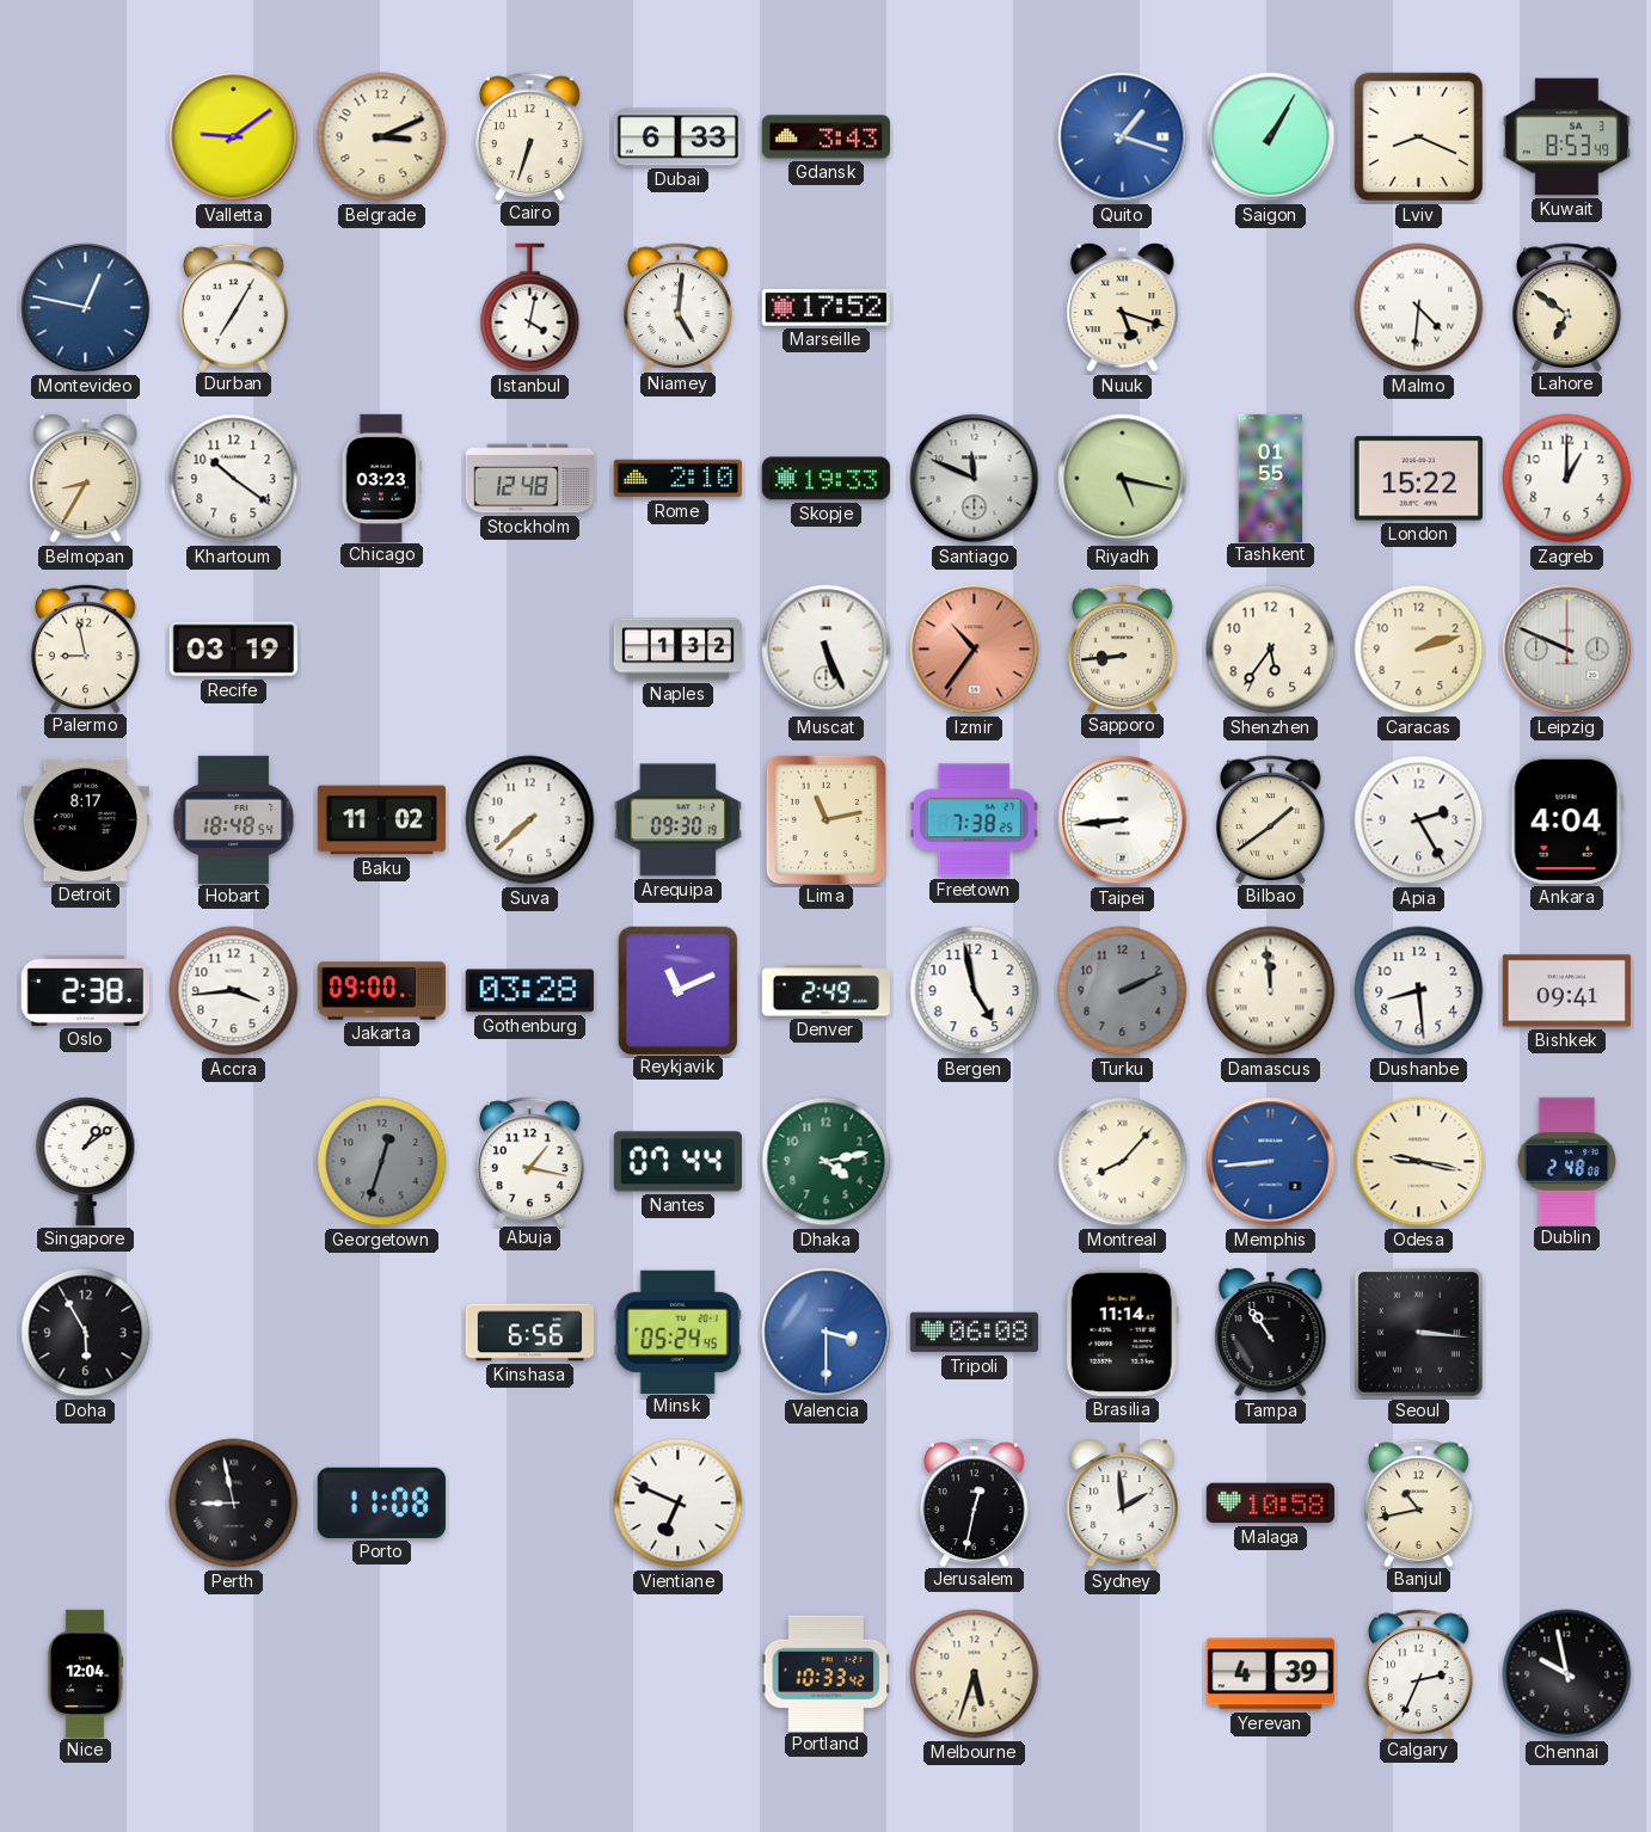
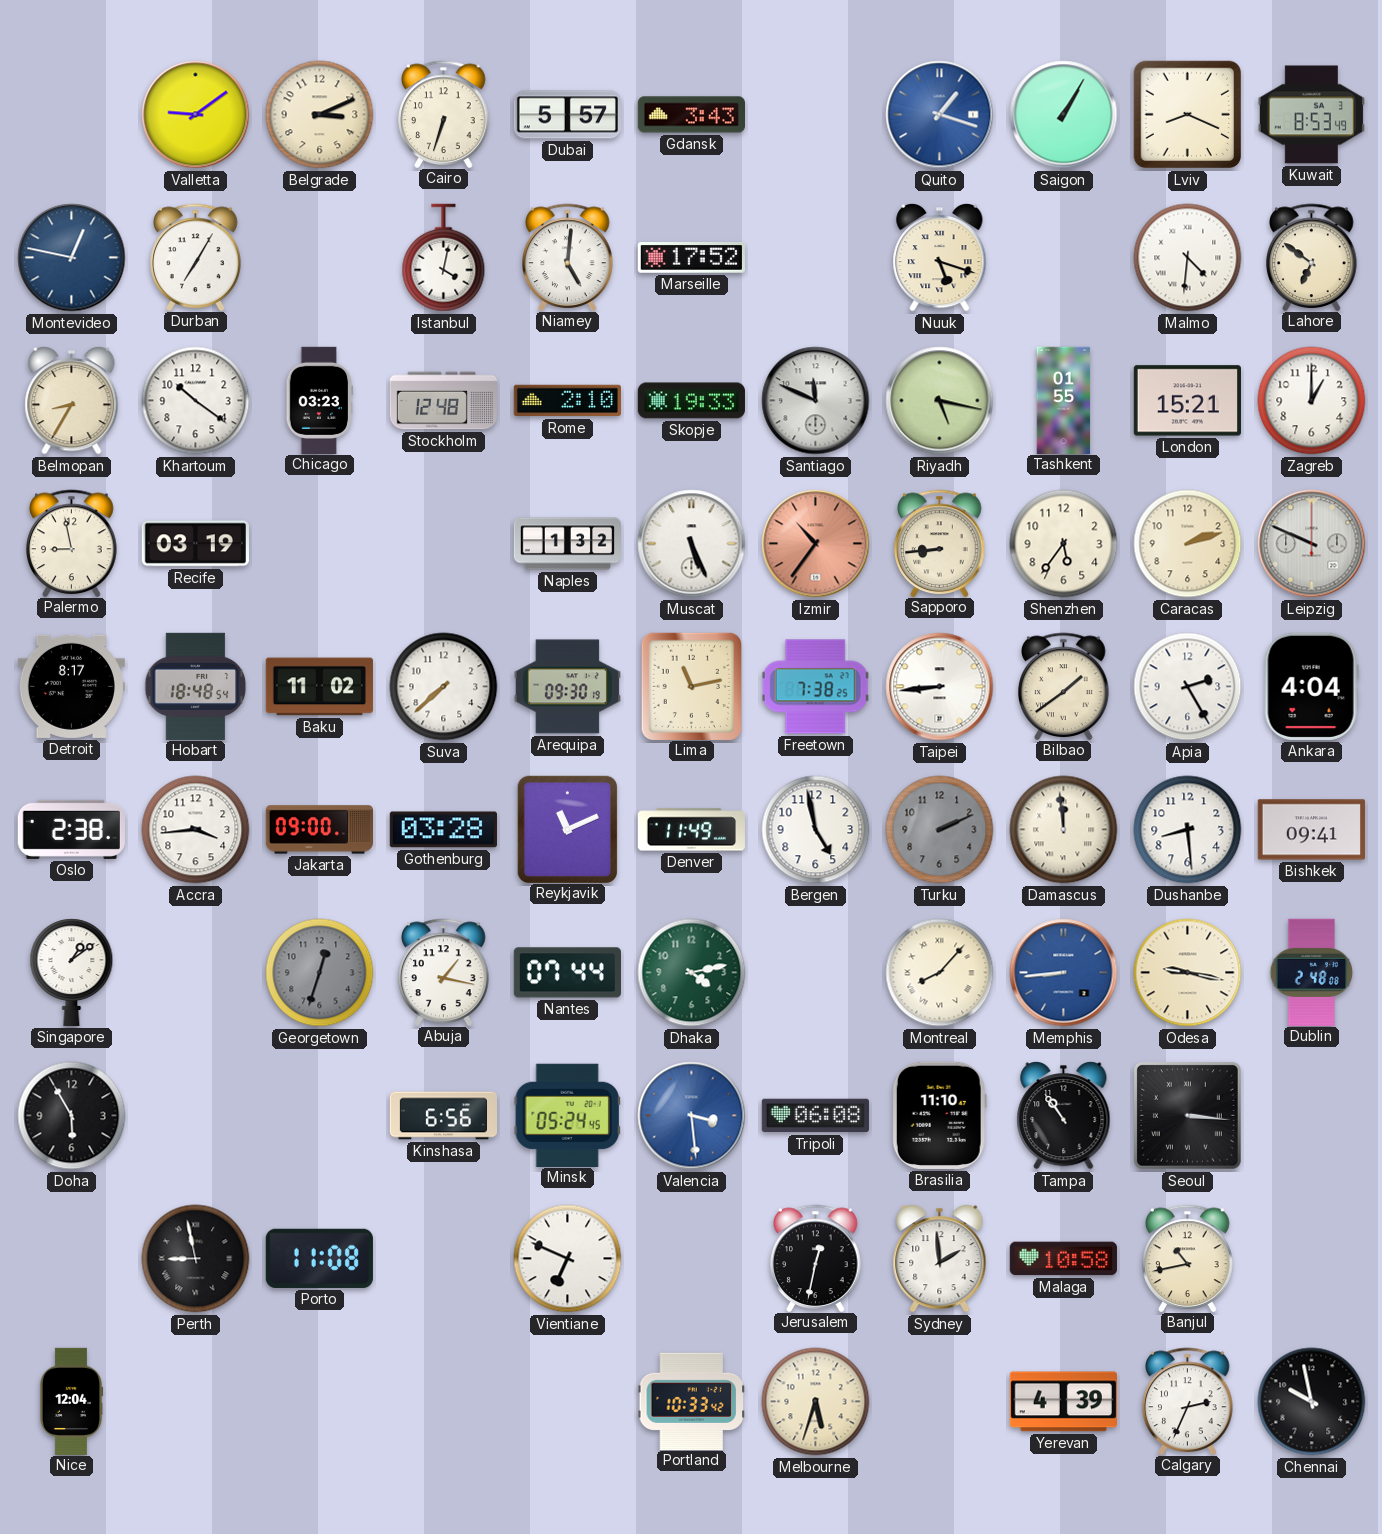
Dubai: 6:33 -> 5:57 (567, 115)
London: 15:22 -> 15:21 (1187, 401)
Denver: 2:49 -> 11:49 (691, 830)
Valencia: 3:30 -> 3:29 (692, 1116)
Brasilia: 11:14 -> 11:10 (939, 1115)
